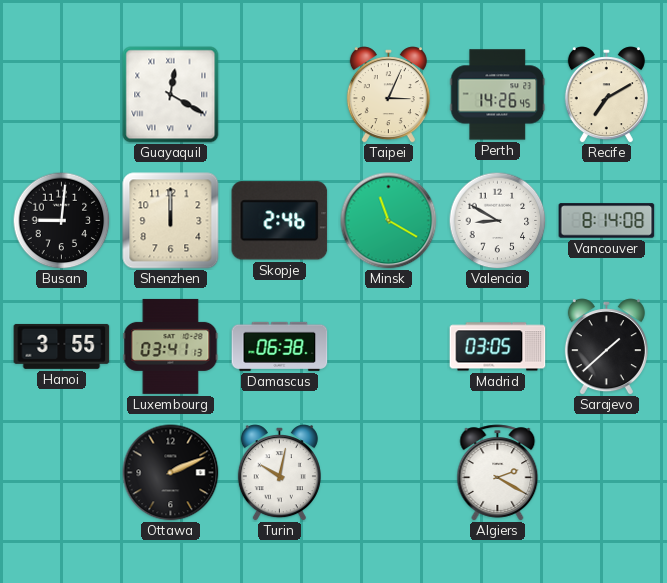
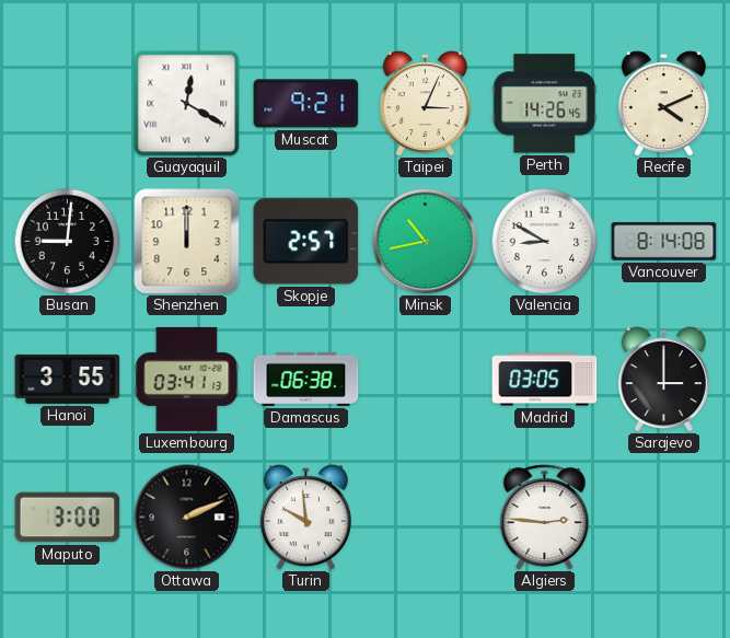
Muscat: none -> 9:21 (306, 104)
Recife: 7:10 -> 4:11 (663, 104)
Skopje: 2:46 -> 2:57 (306, 242)
Minsk: 11:20 -> 10:43 (426, 242)
Sarajevo: 1:38 -> 3:00 (663, 380)
Maputo: none -> 3:00 (68, 518)
Turin: 10:02 -> 9:59 (305, 518)
Algiers: 2:20 -> 2:46 (545, 518)
